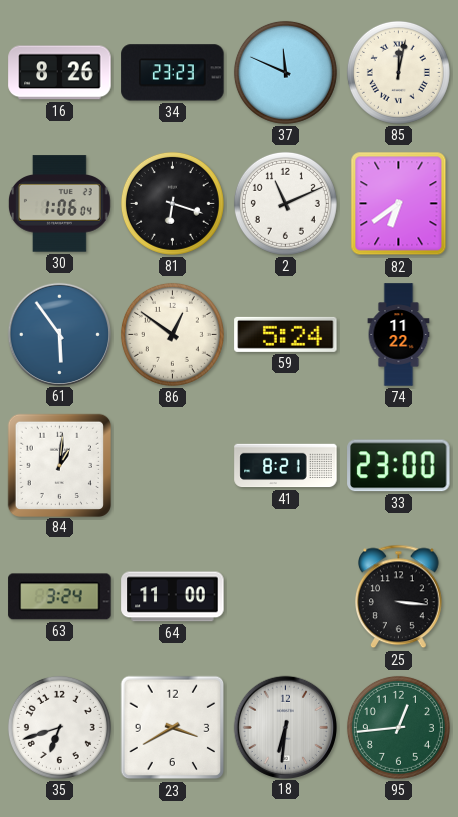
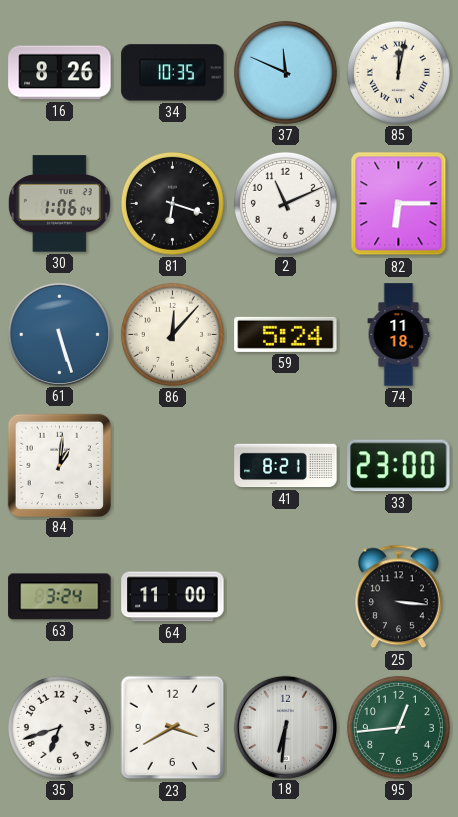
34: 23:23 -> 10:35 (173, 73)
82: 6:39 -> 6:15 (399, 204)
61: 5:54 -> 5:27 (59, 334)
86: 12:51 -> 12:07 (172, 334)
74: 11:22 -> 11:18 (399, 335)
